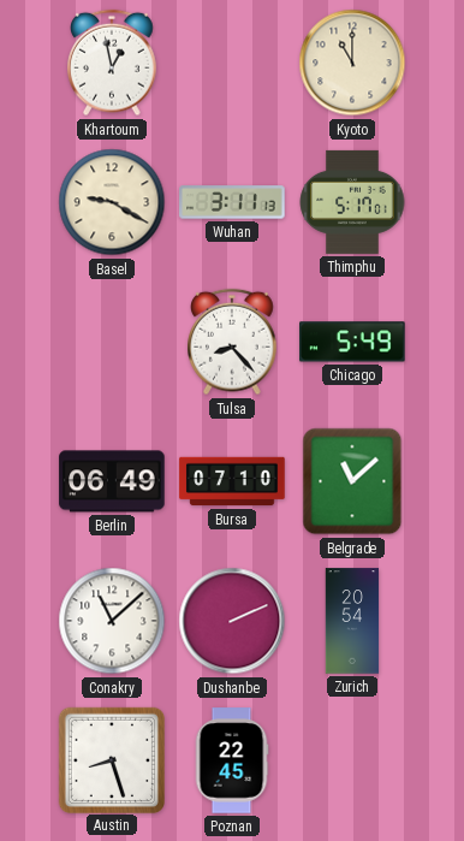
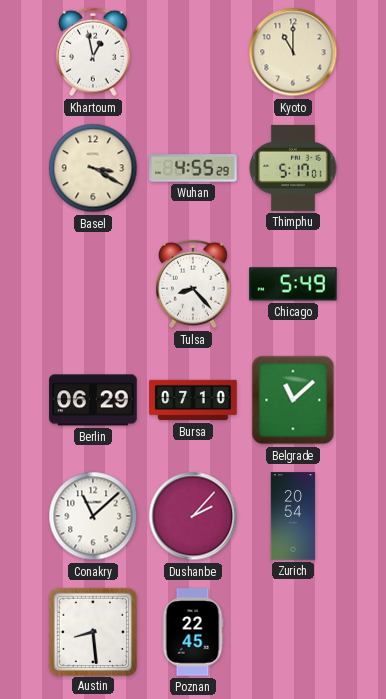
Basel: 9:20 -> 3:20 (93, 168)
Wuhan: 3:11 -> 4:55 (193, 168)
Berlin: 06:49 -> 06:29 (93, 400)
Dushanbe: 2:11 -> 2:07 (193, 516)
Austin: 8:27 -> 8:29 (92, 631)
